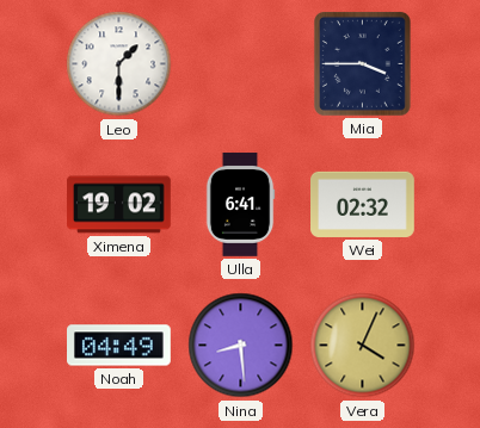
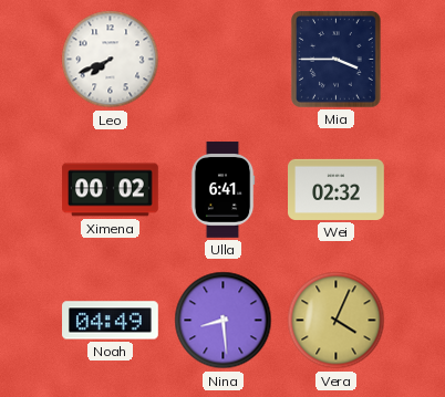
Leo: 1:30 -> 7:41 (111, 60)
Ximena: 19:02 -> 00:02 (111, 190)
